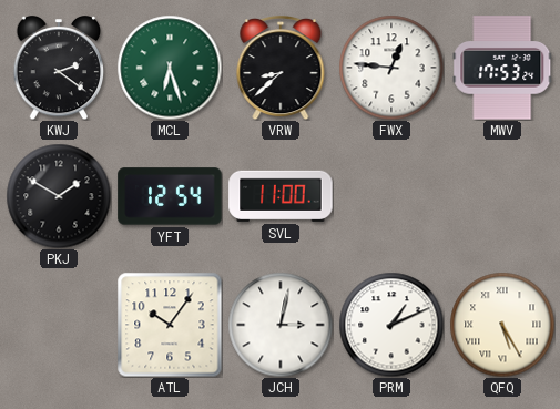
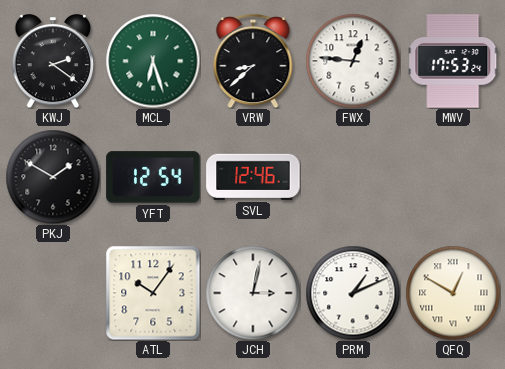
SVL: 11:00 -> 12:46 (253, 177)
QFQ: 5:25 -> 12:50 (453, 293)
